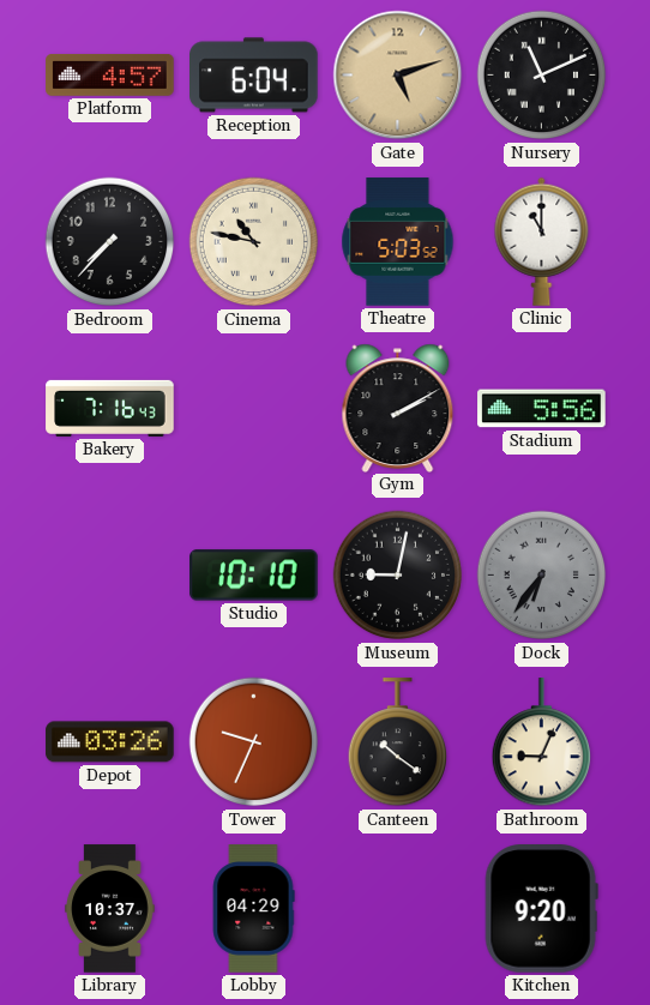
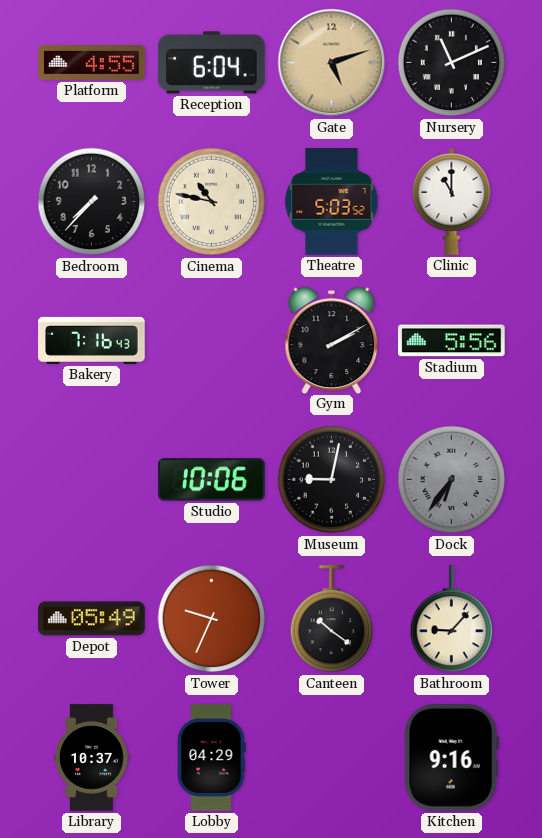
Platform: 4:57 -> 4:55 (92, 63)
Studio: 10:10 -> 10:06 (212, 480)
Depot: 03:26 -> 05:49 (92, 619)
Bathroom: 9:04 -> 9:07 (451, 619)
Kitchen: 9:20 -> 9:16 (451, 758)
